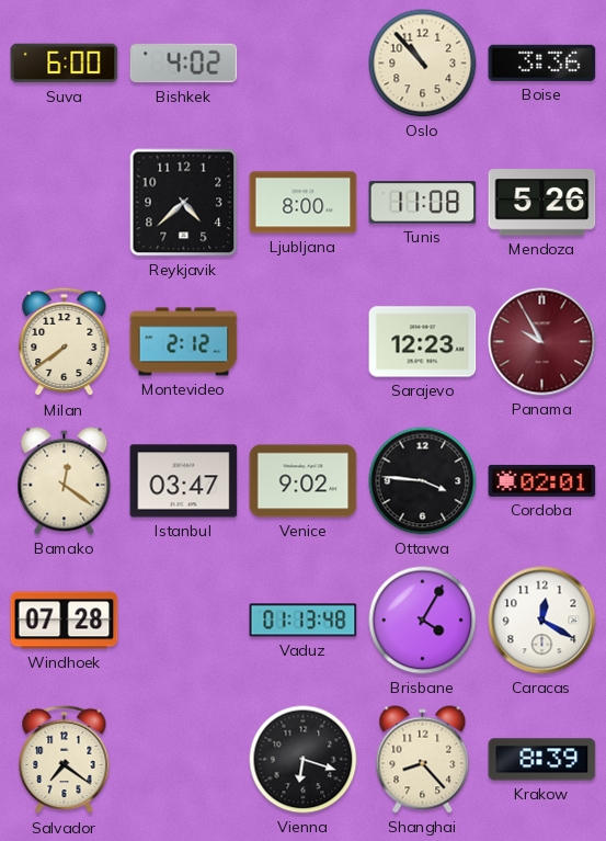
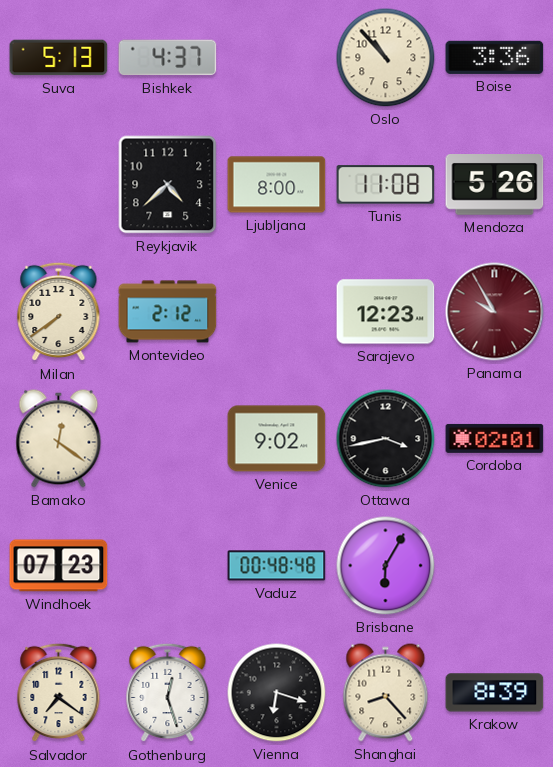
Suva: 6:00 -> 5:13 (59, 58)
Bishkek: 4:02 -> 4:37 (168, 58)
Istanbul: 03:47 -> none (184, 481)
Ottawa: 3:46 -> 3:43 (386, 439)
Windhoek: 07:28 -> 07:23 (59, 566)
Vaduz: 01:13 -> 00:48 (277, 566)
Brisbane: 4:05 -> 6:05 (386, 566)
Caracas: 12:20 -> none (542, 621)
Gothenburg: none -> 12:27 (168, 693)
